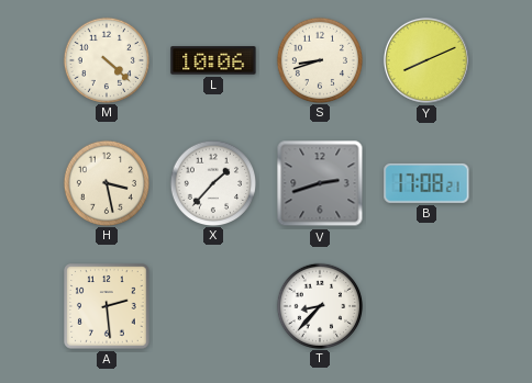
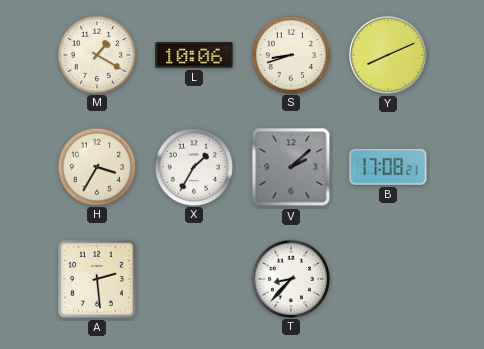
M: 4:22 -> 1:20 (96, 54)
H: 3:28 -> 3:35 (96, 166)
X: 1:37 -> 1:35 (193, 166)
V: 2:42 -> 2:08 (291, 167)
